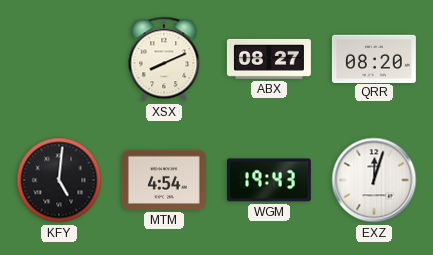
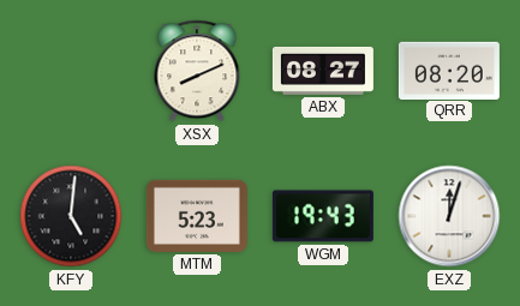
MTM: 4:54 -> 5:23 (197, 216)
